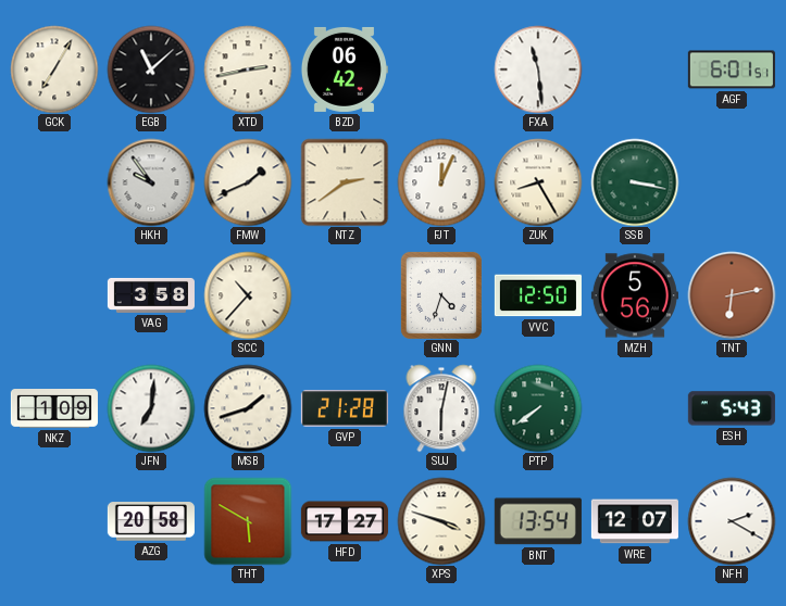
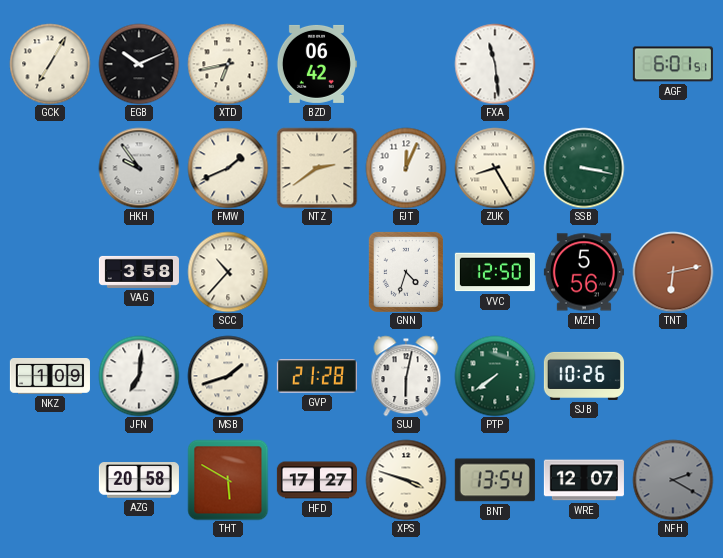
EGB: 11:08 -> 10:11 (139, 64)
XTD: 2:43 -> 6:43 (228, 64)
SJB: none -> 10:26 (584, 376)
ESH: 5:43 -> none (732, 408)
NFH dial: white -> grey (673, 480)
